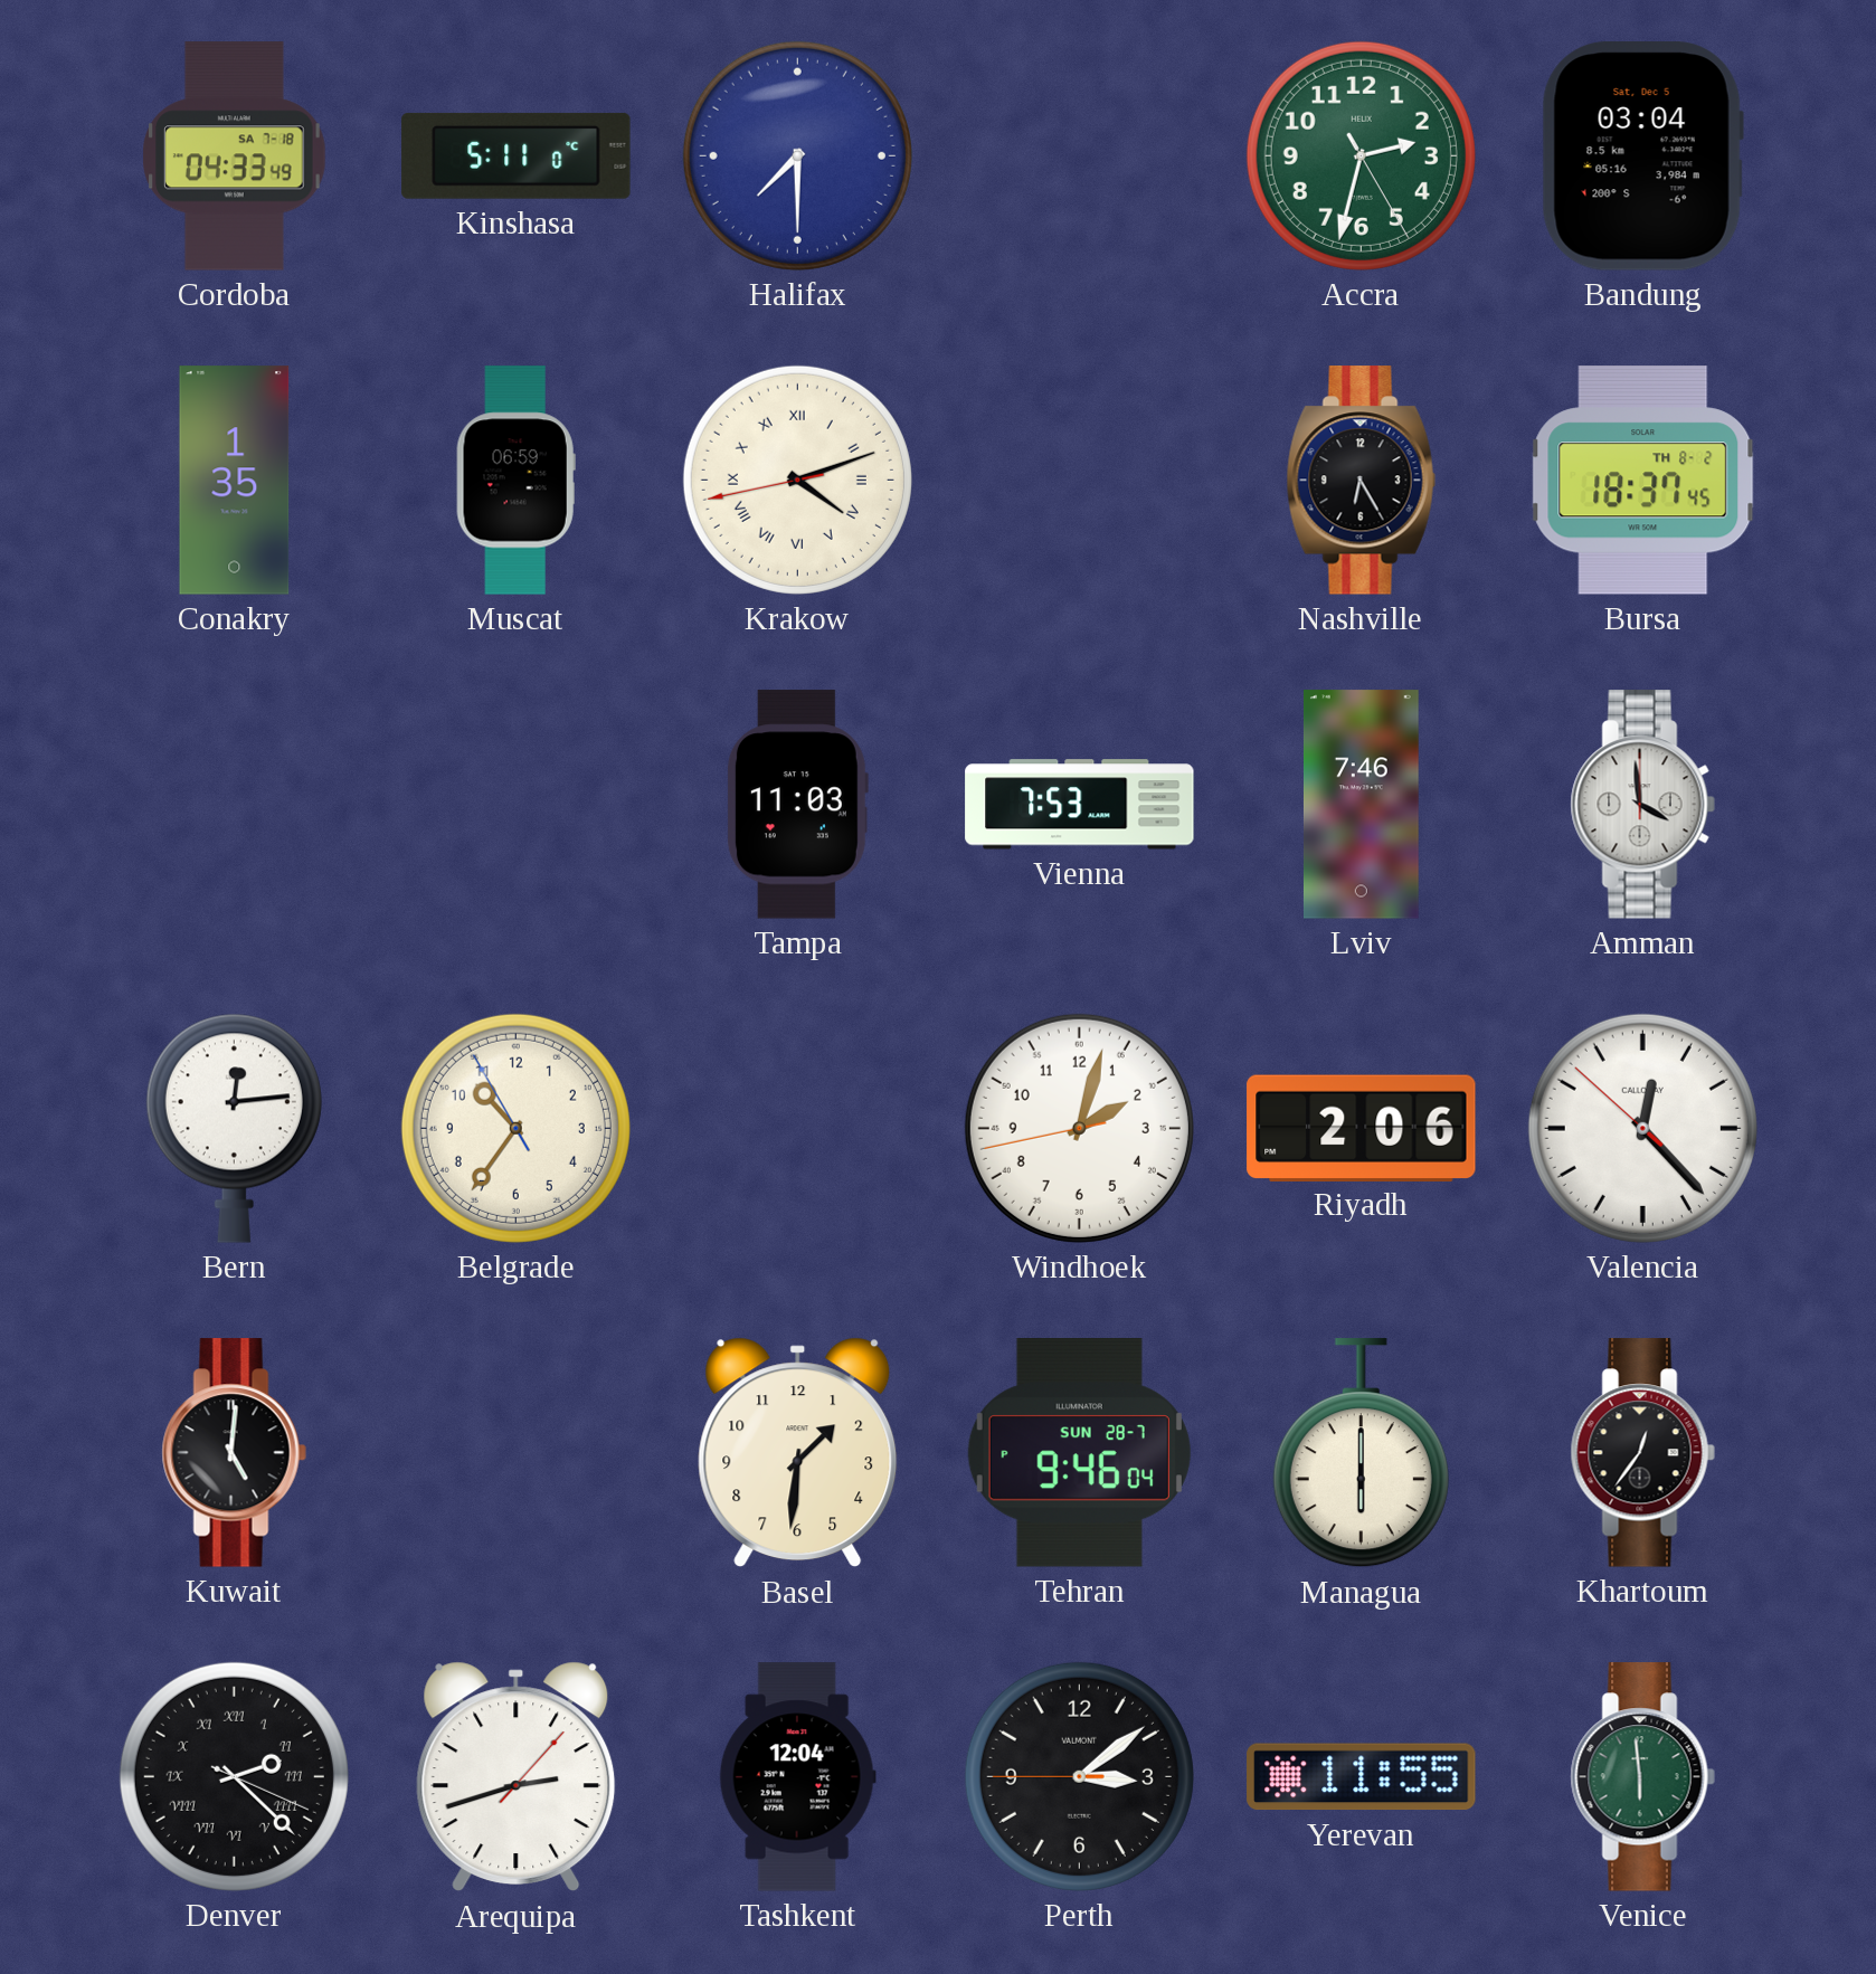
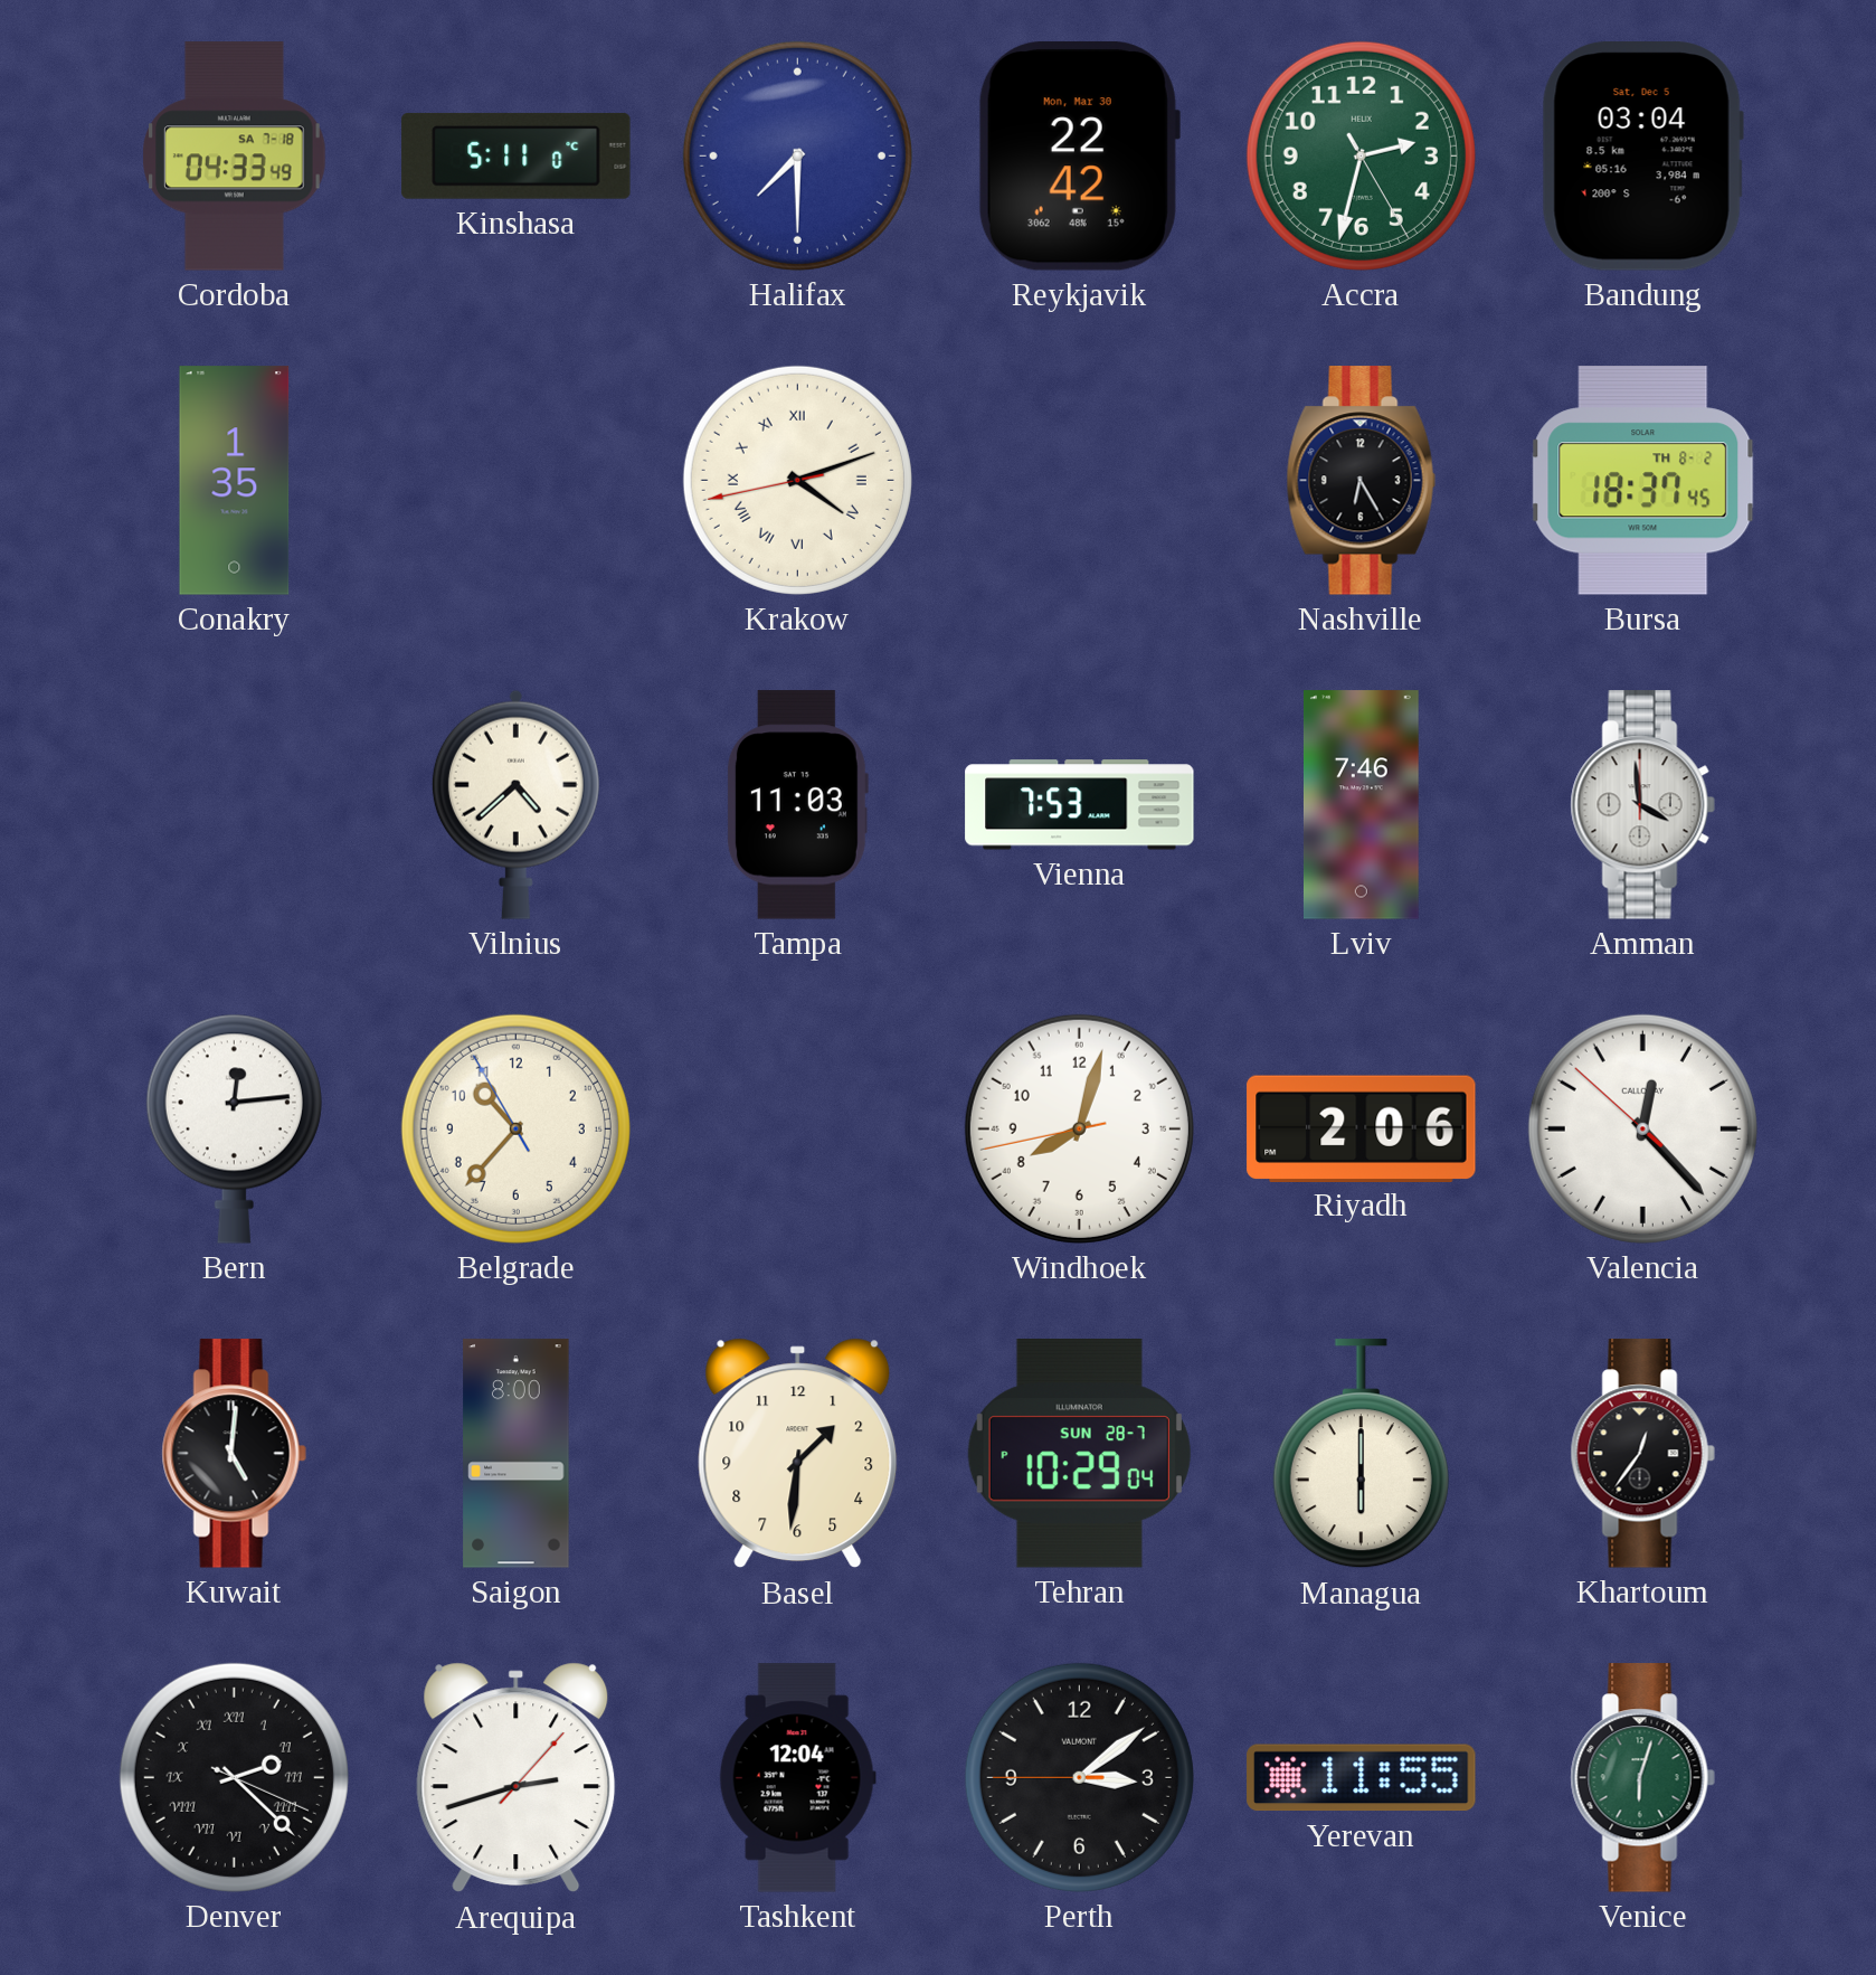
Reykjavik: none -> 22:42 (1079, 155)
Muscat: 06:59 -> none (515, 481)
Vilnius: none -> 4:38 (515, 804)
Belgrade: 10:35 -> 10:36 (515, 1128)
Windhoek: 2:02 -> 8:02 (1079, 1128)
Saigon: none -> 8:00 (517, 1454)
Tehran: 9:46 -> 10:29 (1079, 1454)
Venice: 5:59 -> 6:03 (1642, 1778)
